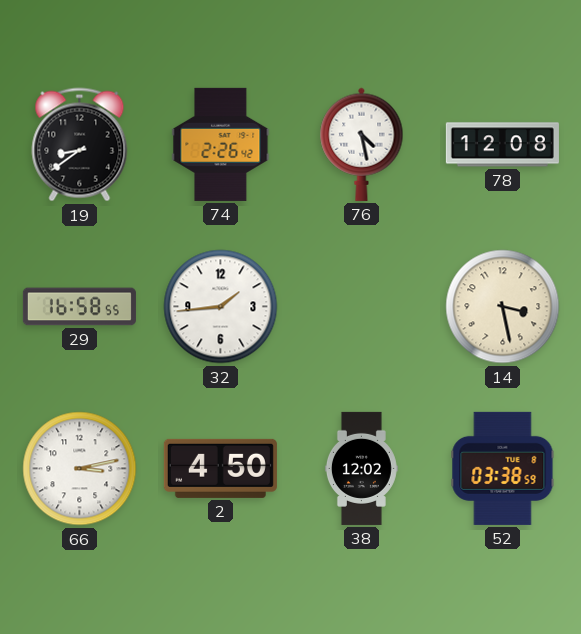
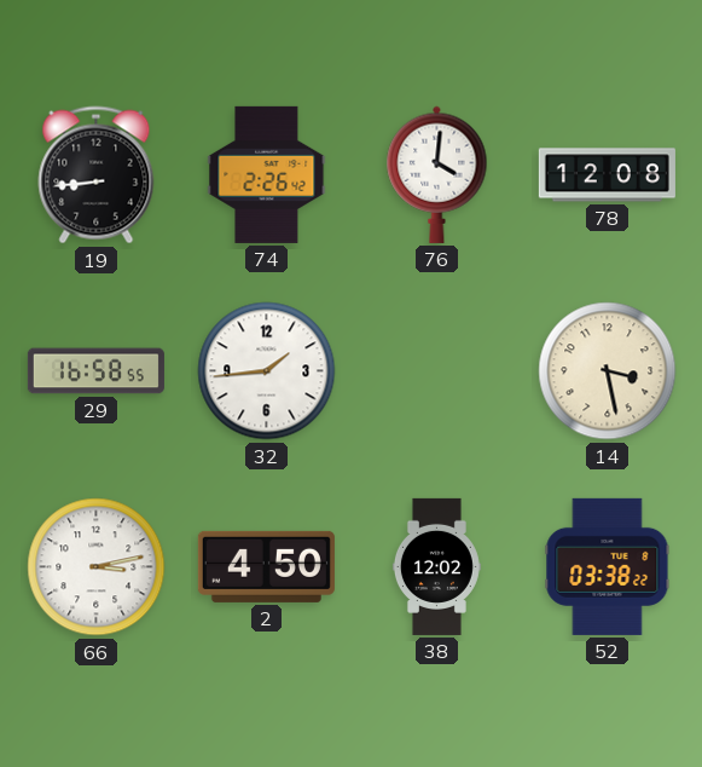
19: 8:39 -> 8:44 (97, 175)
76: 4:28 -> 4:01 (437, 174)
52: 03:38:59 -> 03:38:22 (608, 566)
